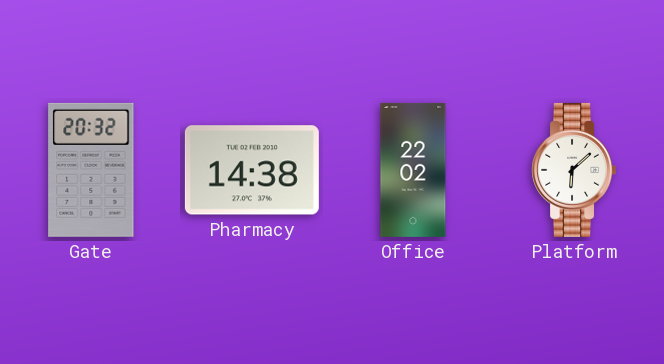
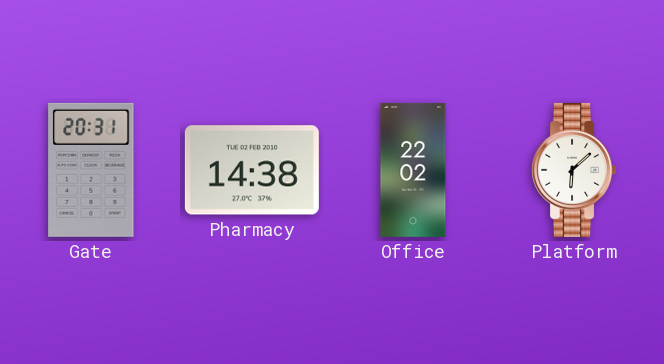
Gate: 20:32 -> 20:31 (91, 170)
